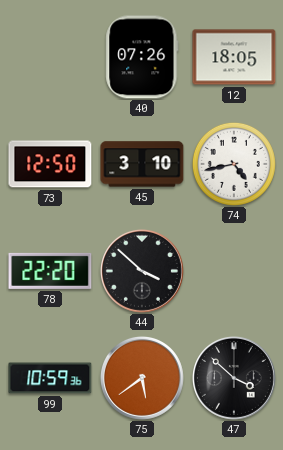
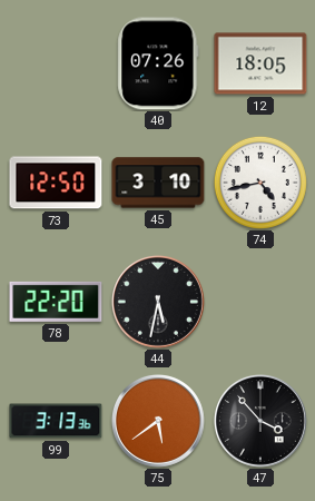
44: 3:52 -> 5:32 (158, 302)
99: 10:59 -> 3:13 (56, 421)
47: 3:52 -> 3:53 (260, 421)
